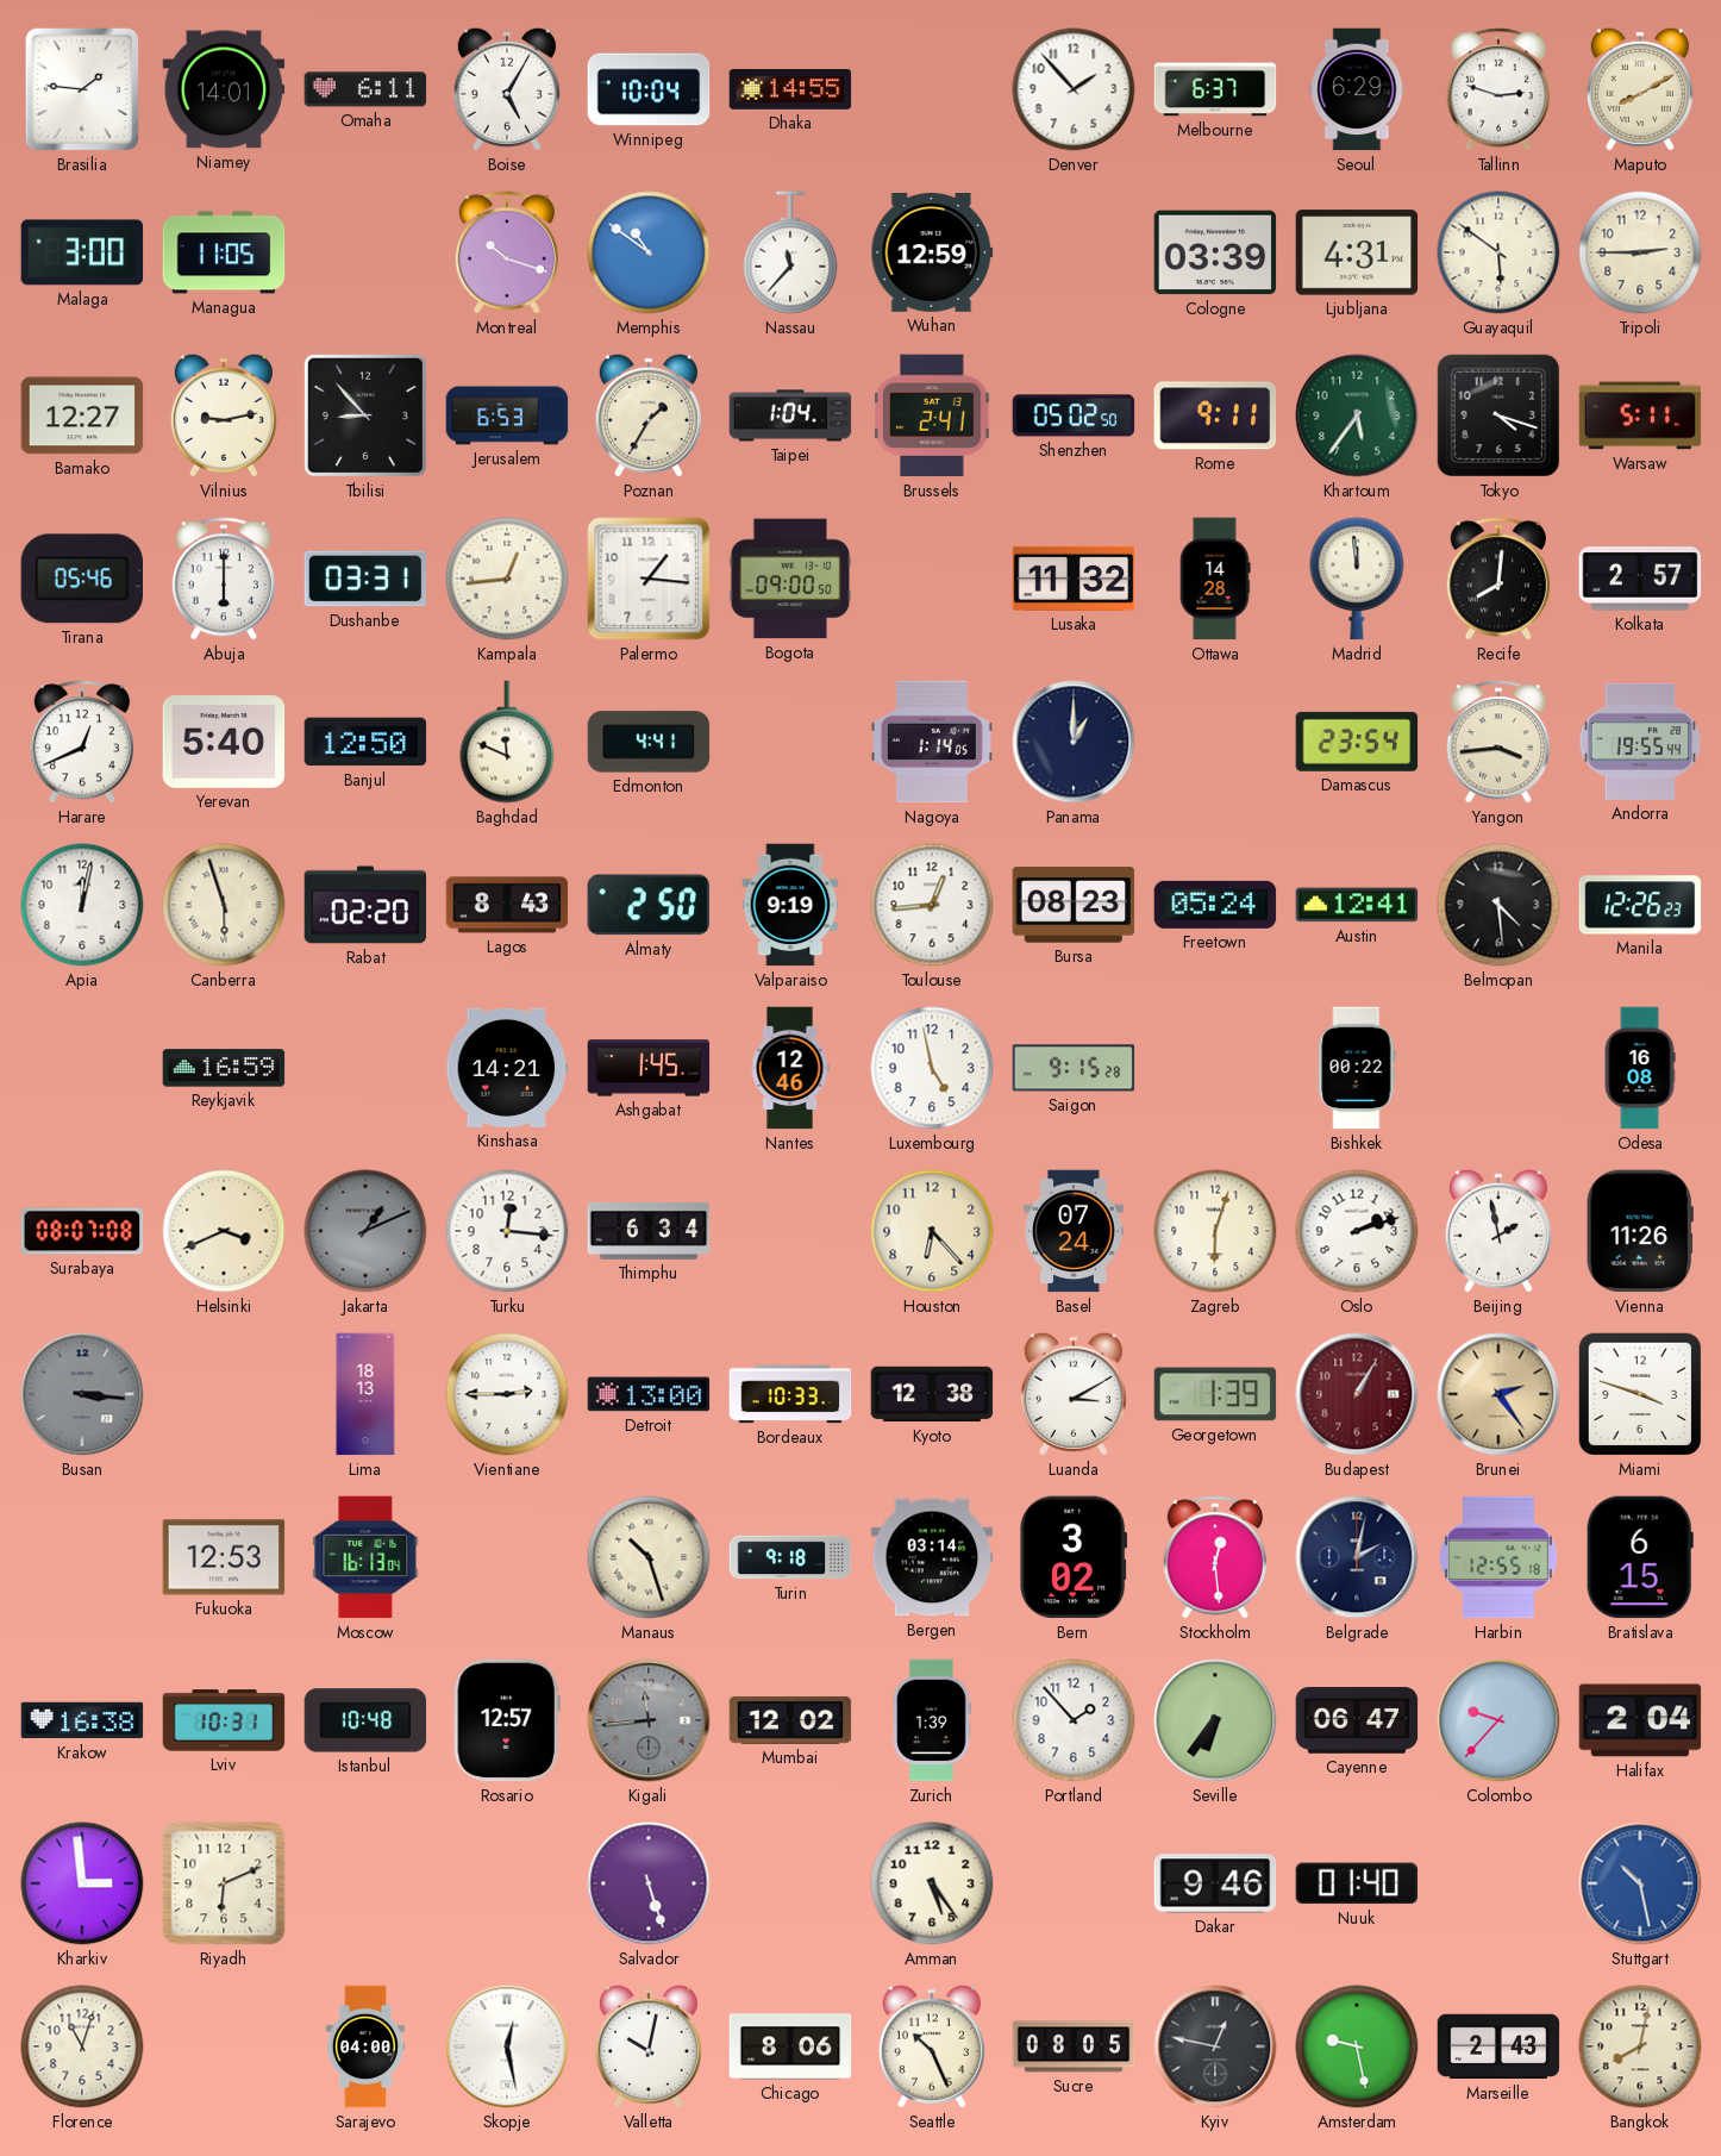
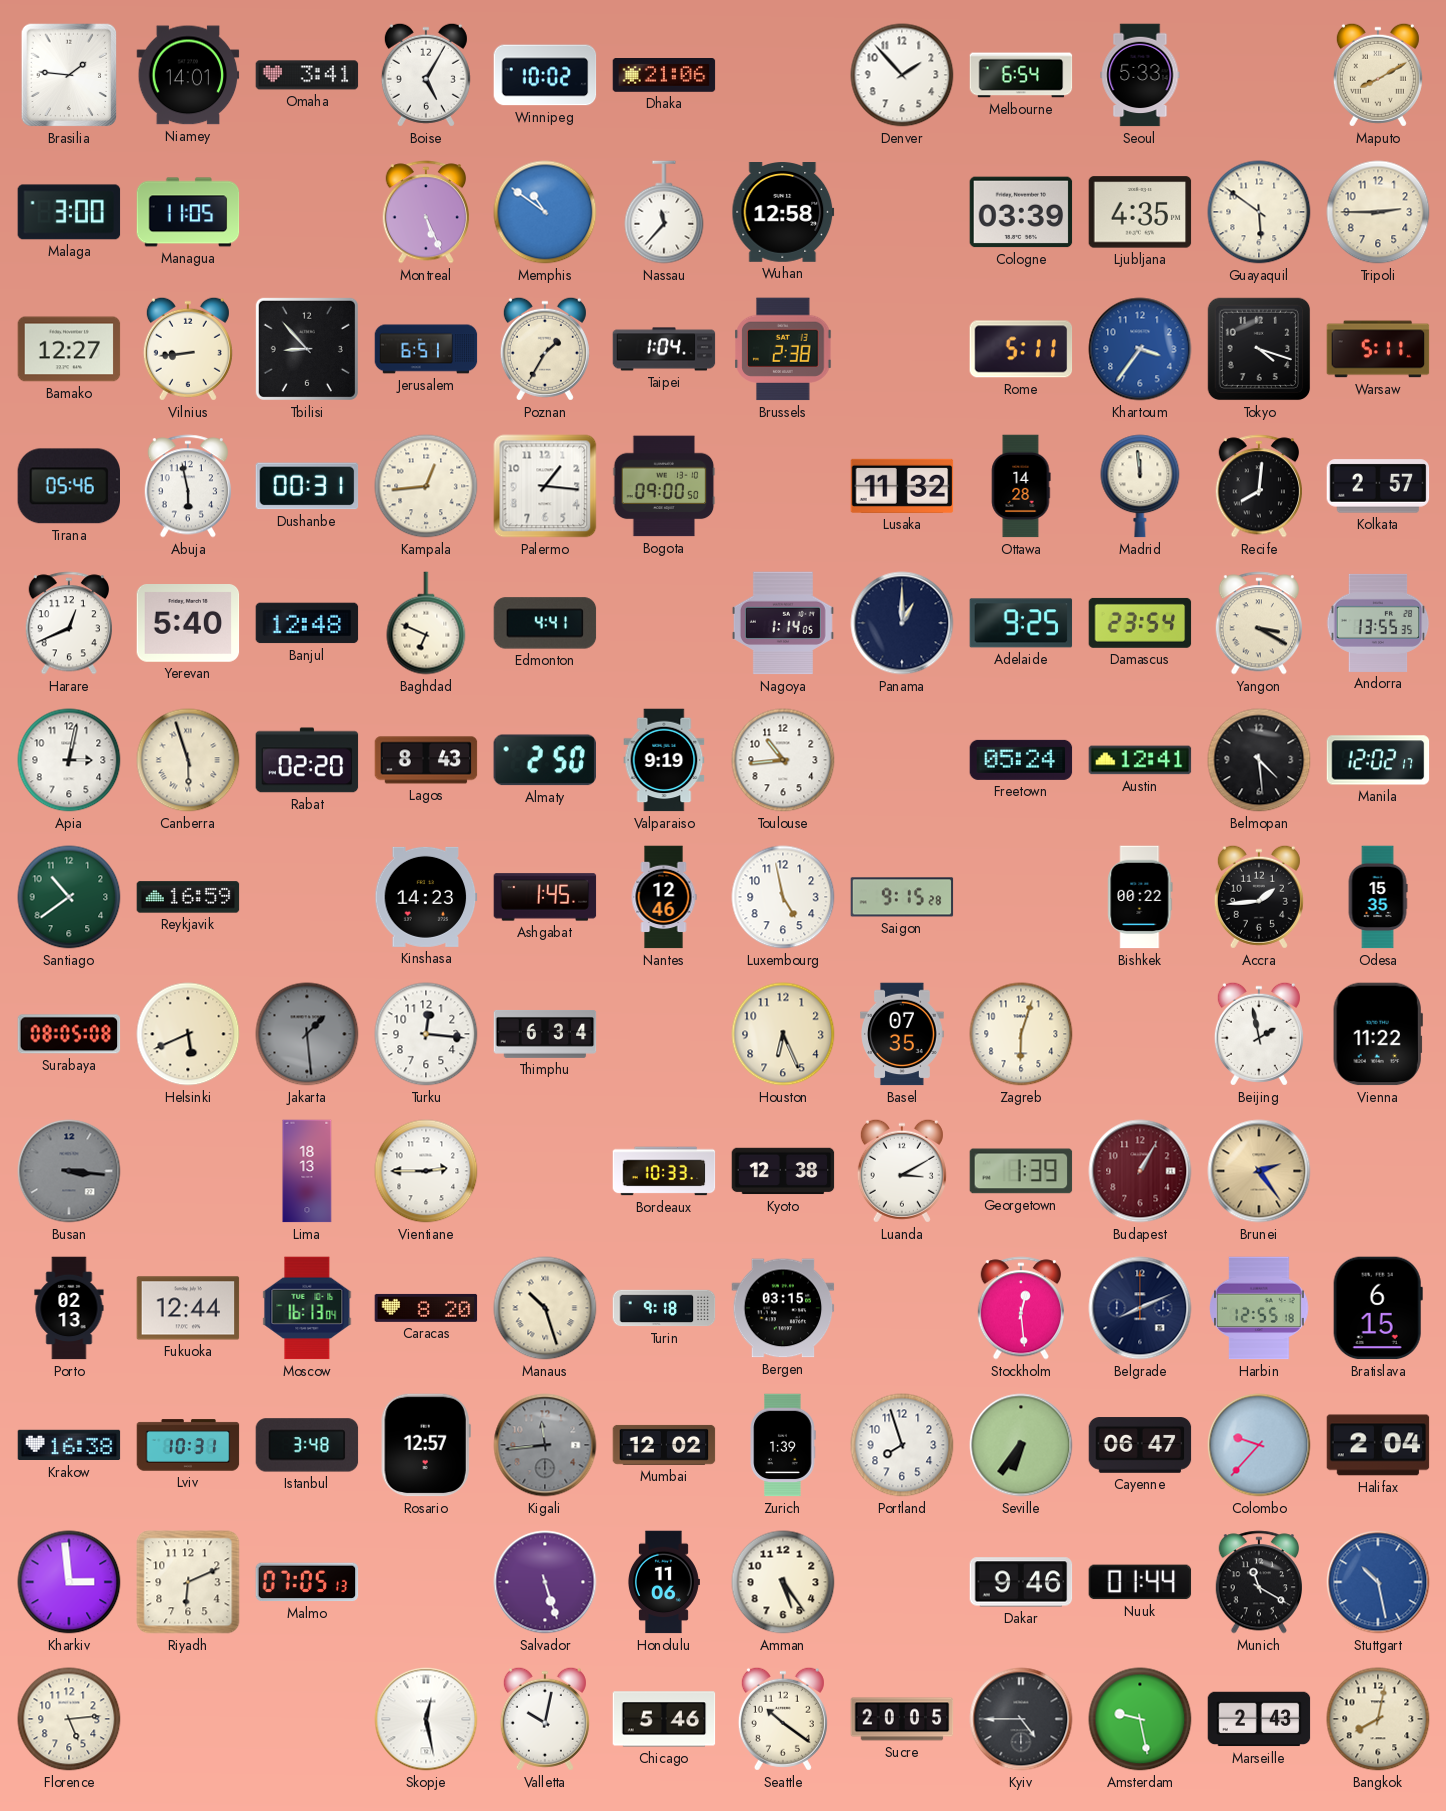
Omaha: 6:11 -> 3:41 (307, 75)
Winnipeg: 10:04 -> 10:02 (545, 75)
Dhaka: 14:55 -> 21:06 (664, 76)
Melbourne: 6:37 -> 6:54 (1021, 75)
Seoul: 6:29 -> 5:33 (1140, 75)
Tallinn: 2:48 -> none (1497, 89)
Montreal: 10:18 -> 5:26 (425, 212)
Wuhan: 12:59 -> 12:58 (783, 213)
Ljubljana: 4:31 -> 4:35 (1140, 212)
Vilnius: 9:13 -> 8:44 (188, 349)
Jerusalem: 6:53 -> 6:51 (426, 349)
Brussels: 2:41 -> 2:38 (783, 349)
Shenzhen: 05:02 -> none (1074, 415)
Rome: 9:11 -> 5:11 (1021, 349)
Khartoum: 5:36 -> 3:36 (1140, 349)
Khartoum dial: green -> blue (1140, 349)
Abuja: 6:00 -> 5:58 (187, 486)
Dushanbe: 03:31 -> 00:31 (307, 486)
Banjul: 12:50 -> 12:48 (307, 623)
Baghdad: 11:49 -> 6:49 (426, 623)
Adelaide: none -> 9:25 (1021, 623)
Yangon: 3:44 -> 3:20 (1258, 623)
Andorra: 19:55 -> 13:55 (1378, 623)
Apia: 12:02 -> 3:02 (69, 760)
Toulouse: 12:44 -> 10:44 (783, 760)
Bursa: 08:23 -> none (1074, 905)
Manila: 12:26 -> 12:02 (1378, 760)
Santiago: none -> 10:39 (69, 897)
Kinshasa: 14:21 -> 14:23 (426, 897)
Accra: none -> 1:44 (1259, 897)
Odesa: 16:08 -> 15:35 (1378, 897)
Surabaya: 08:07 -> 08:05 (69, 1034)
Helsinki: 3:41 -> 5:41 (188, 1034)
Jakarta: 1:11 -> 1:29 (307, 1034)
Houston: 6:23 -> 6:26 (783, 1034)
Basel: 07:24 -> 07:35 (902, 1034)
Oslo: 2:12 -> none (1357, 1231)
Vienna: 11:26 -> 11:22 (1378, 1034)
Detroit: 13:00 -> none (649, 1394)
Miami: 3:48 -> none (1640, 1394)
Porto: none -> 02:13 (69, 1308)
Fukuoka: 12:53 -> 12:44 (188, 1308)
Caracas: none -> 8:20 (426, 1308)
Bergen: 03:14 -> 03:15 (783, 1308)
Bern: 3:02 -> none (1074, 1557)
Belgrade: 2:02 -> 8:11 (1140, 1308)
Istanbul: 10:48 -> 3:48 (307, 1445)
Portland: 1:53 -> 7:57 (902, 1445)
Malmo: none -> 07:05 (307, 1582)
Honolulu: none -> 11:06 (663, 1582)
Nuuk: 01:40 -> 01:44 (1140, 1582)
Munich: none -> 11:20 (1258, 1582)
Florence: 11:03 -> 5:14 (69, 1719)
Sarajevo: 04:00 -> none (365, 2046)
Chicago: 8:06 -> 5:46 (664, 1719)
Seattle: 10:26 -> 10:21 (783, 1719)
Sucre: 08:05 -> 20:05 (902, 1719)
Kyiv: 12:47 -> 4:45 (1021, 1719)
